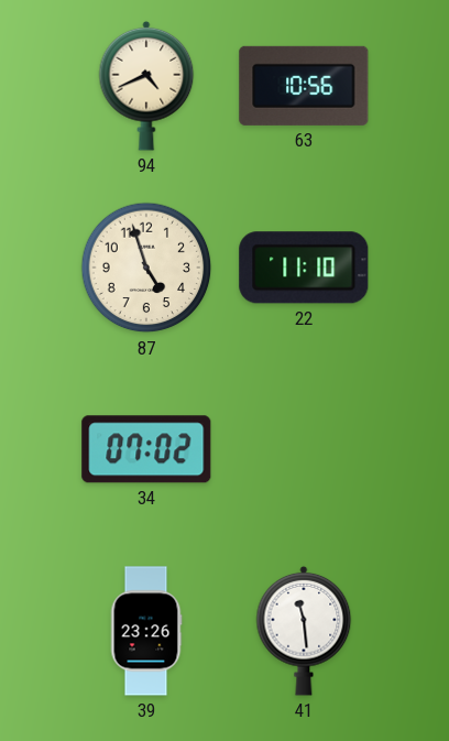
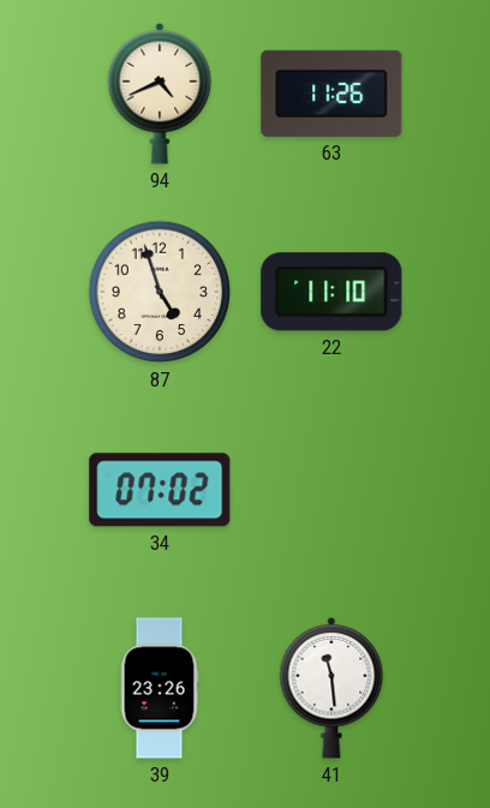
63: 10:56 -> 11:26 (331, 94)
